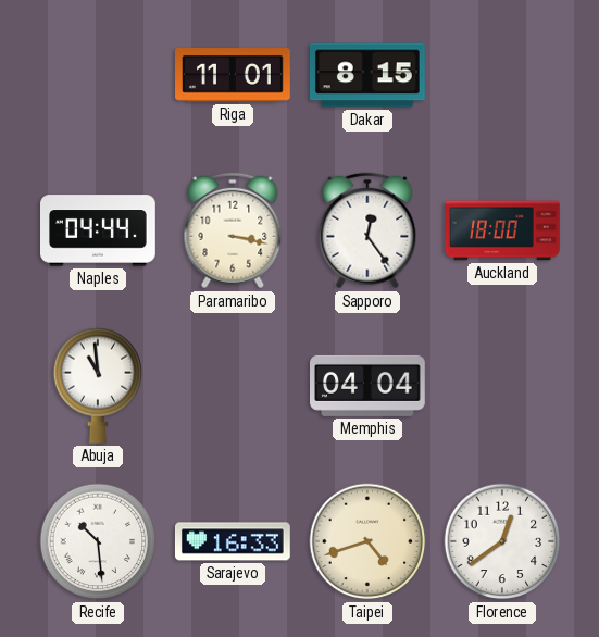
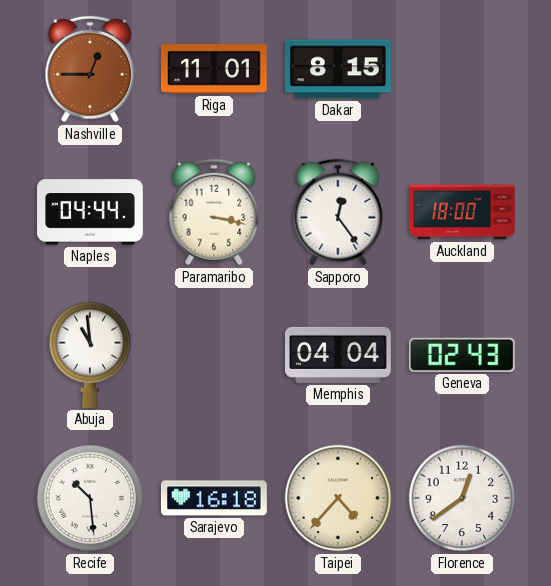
Nashville: none -> 12:45 (90, 69)
Geneva: none -> 02:43 (462, 355)
Sarajevo: 16:33 -> 16:18 (214, 498)
Taipei: 4:42 -> 4:37 (338, 498)
